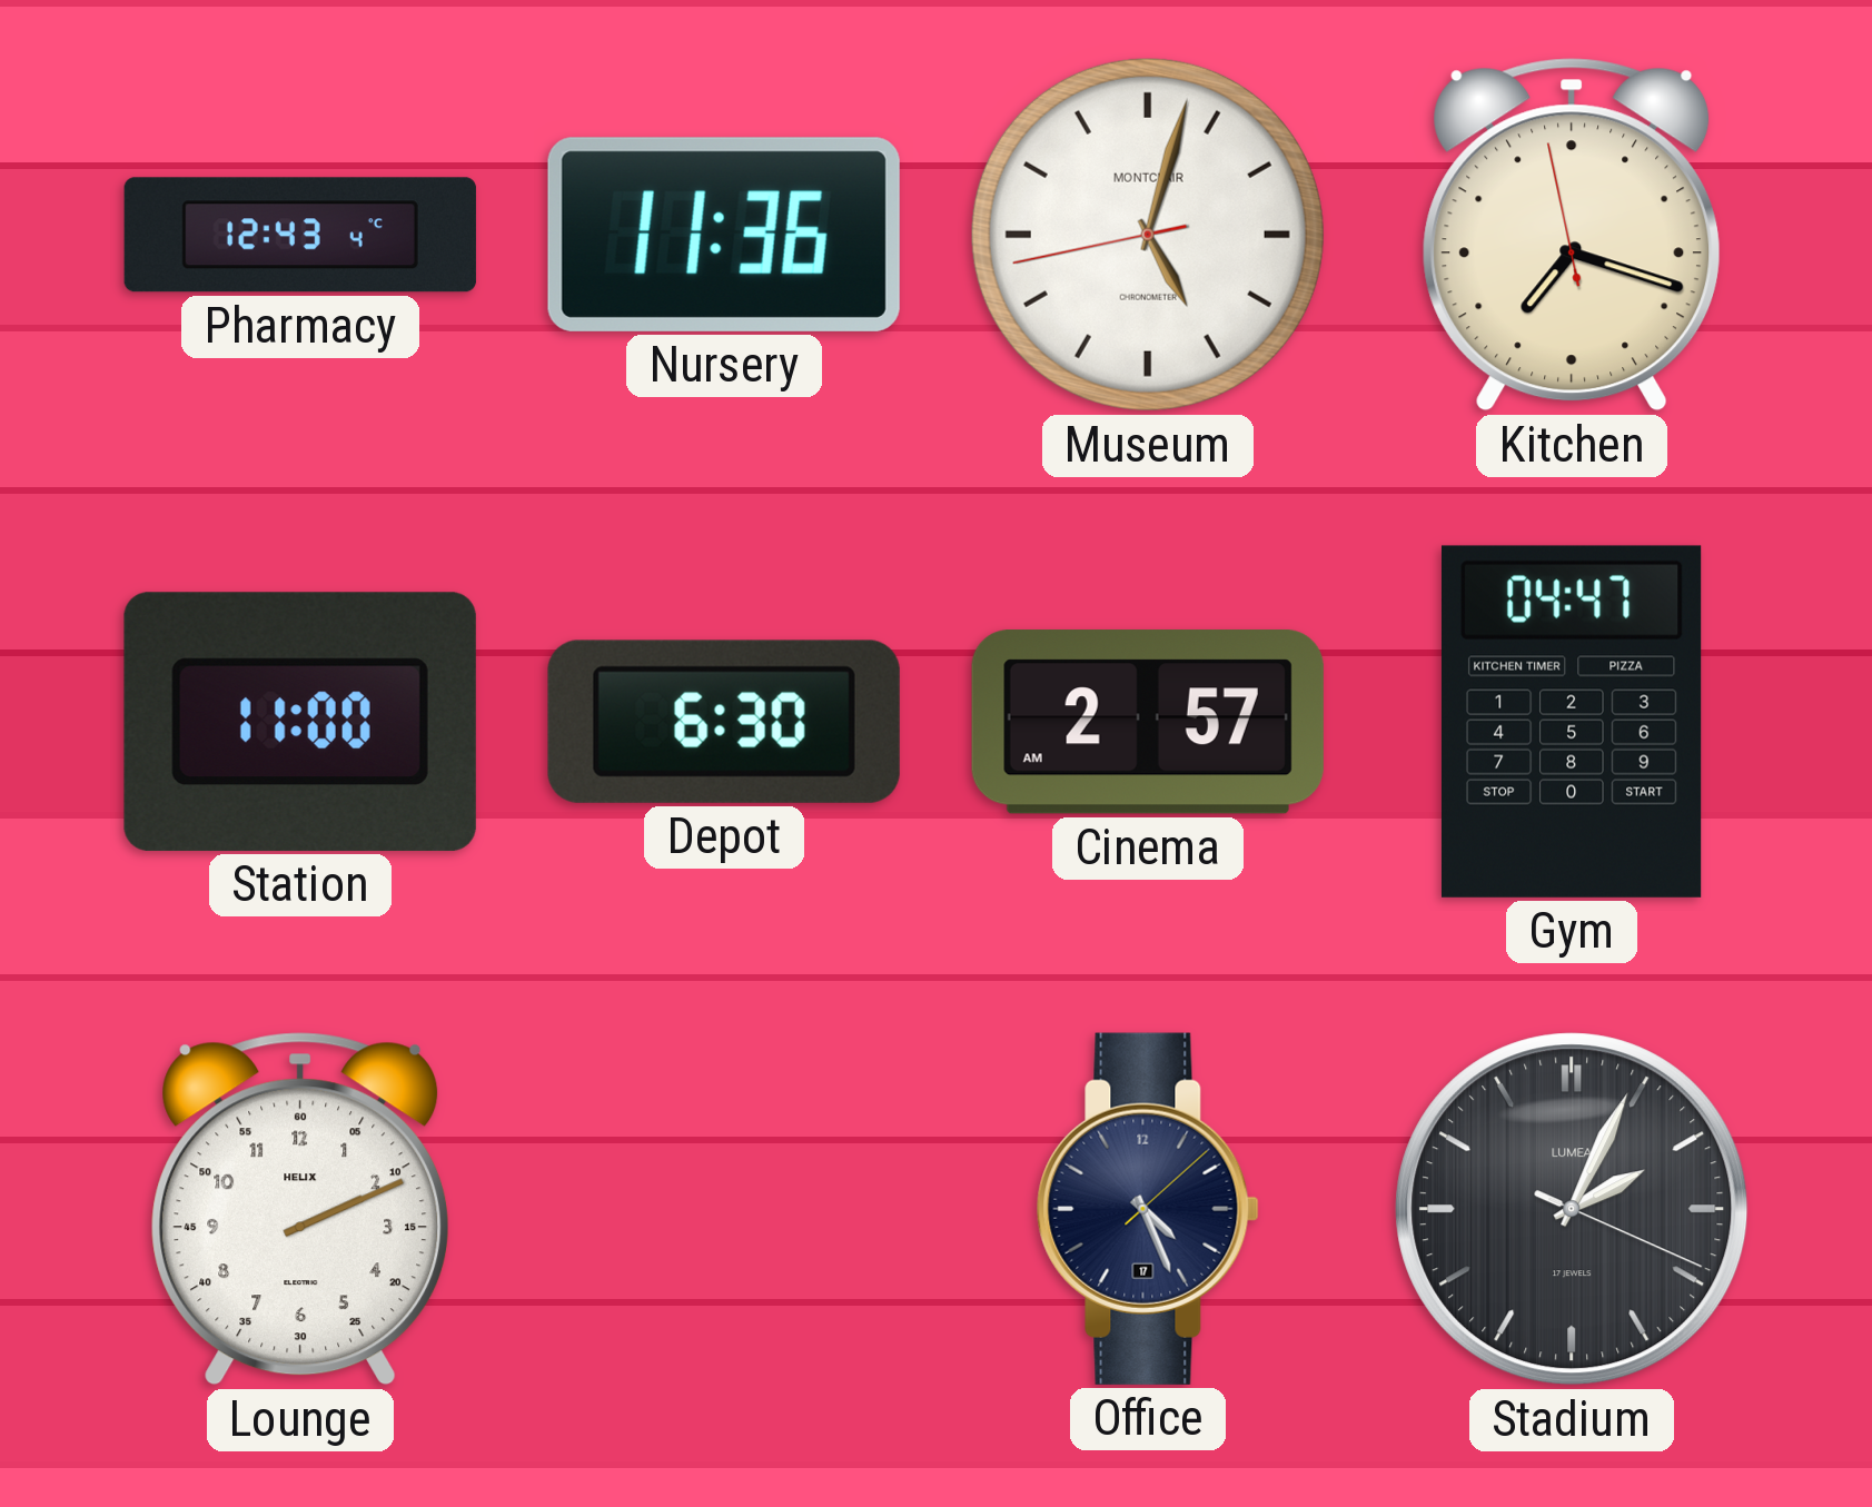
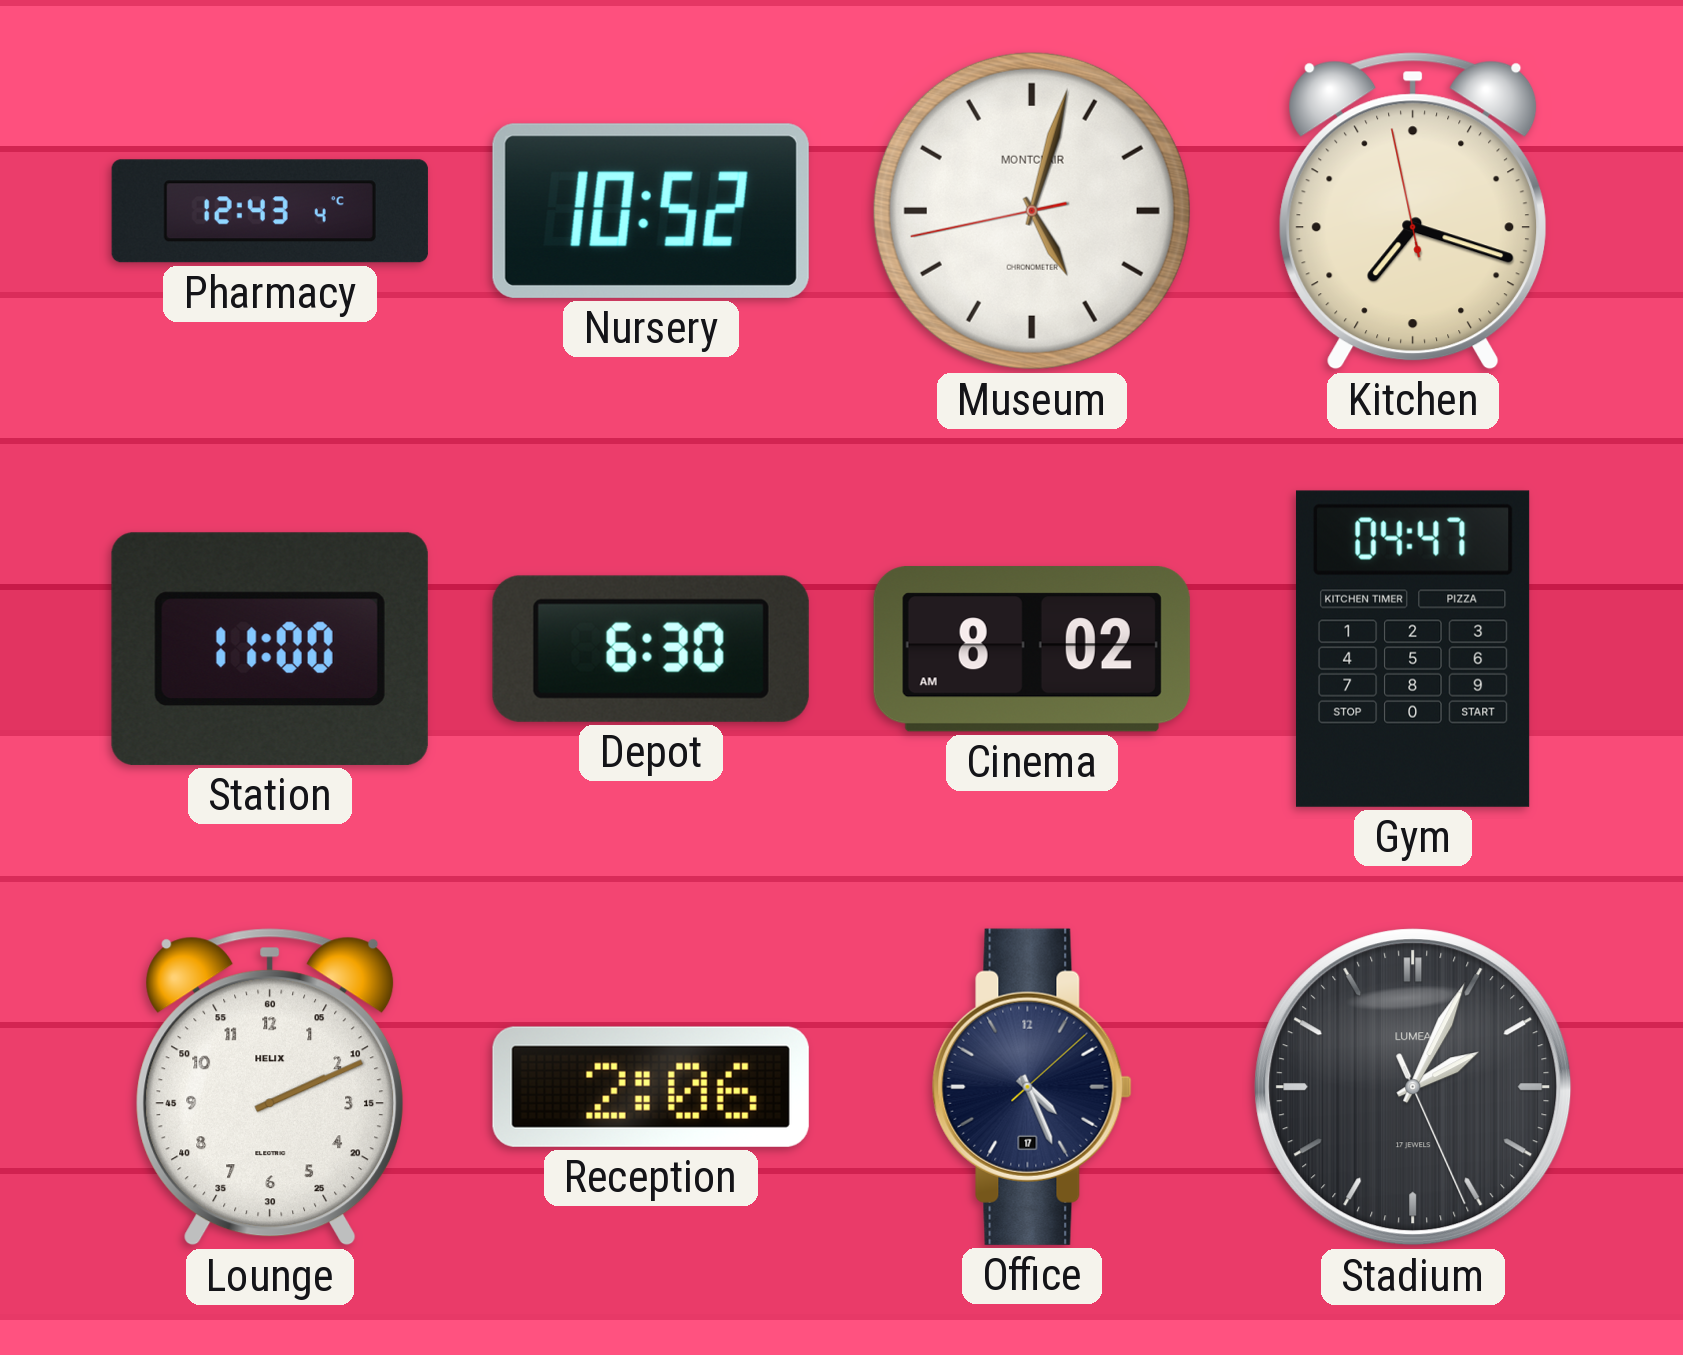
Nursery: 11:36 -> 10:52 (651, 211)
Cinema: 2:57 -> 8:02 (1032, 649)
Reception: none -> 2:06 (651, 1087)
Stadium: 2:04:19 -> 2:04:26 (1413, 1087)
